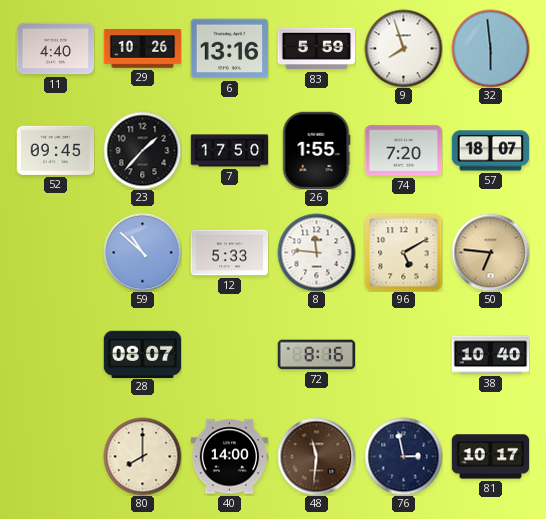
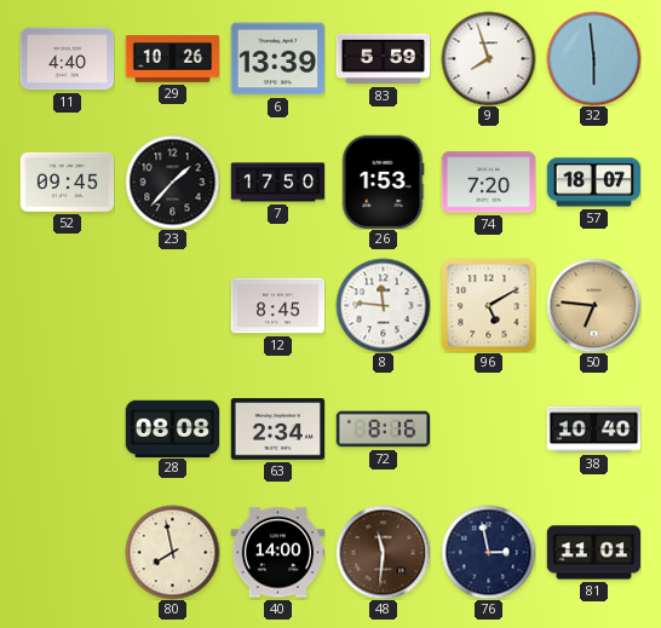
6: 13:16 -> 13:39 (277, 59)
26: 1:55 -> 1:53 (383, 182)
59: 10:52 -> none (142, 252)
12: 5:33 -> 8:45 (277, 306)
28: 08:07 -> 08:08 (172, 428)
63: none -> 2:34 (277, 430)
80: 8:00 -> 7:58 (172, 552)
81: 10:17 -> 11:01 (593, 553)
